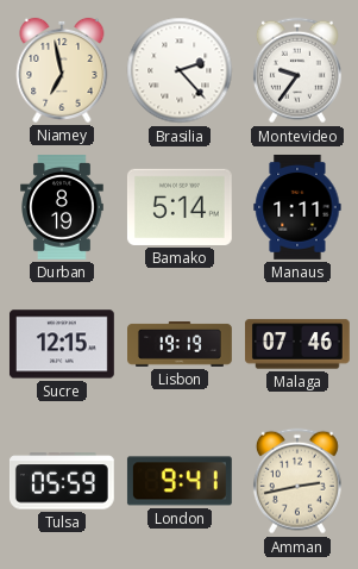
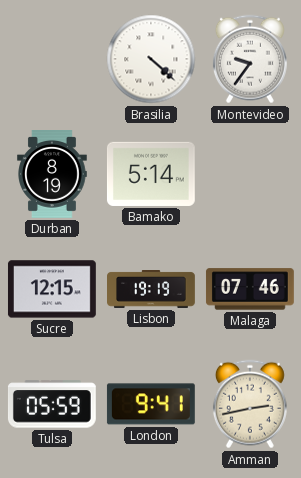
Niamey: 6:58 -> none (62, 70)
Brasilia: 2:23 -> 4:22 (151, 59)
Manaus: 1:11 -> none (297, 207)
